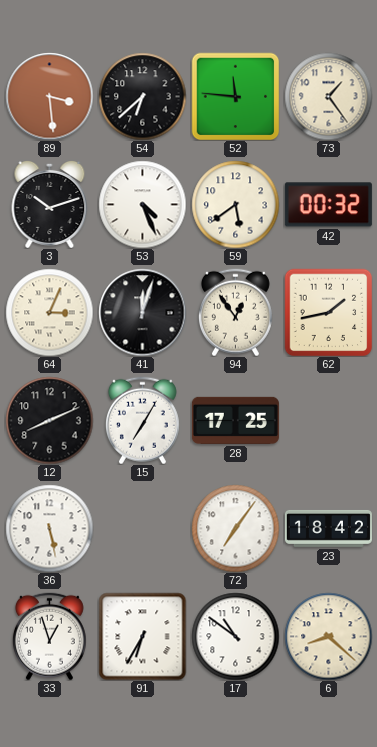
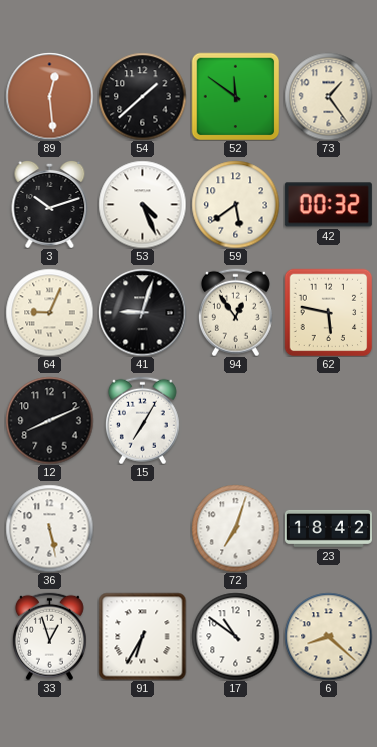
89: 3:29 -> 12:29 (49, 96)
54: 6:38 -> 1:38 (142, 96)
52: 11:46 -> 11:51 (235, 96)
64: 3:04 -> 9:04 (49, 312)
41: 12:03 -> 9:03 (142, 312)
62: 1:43 -> 5:47 (328, 312)
28: 17:25 -> none (235, 420)
72: 7:06 -> 7:03 (235, 528)
